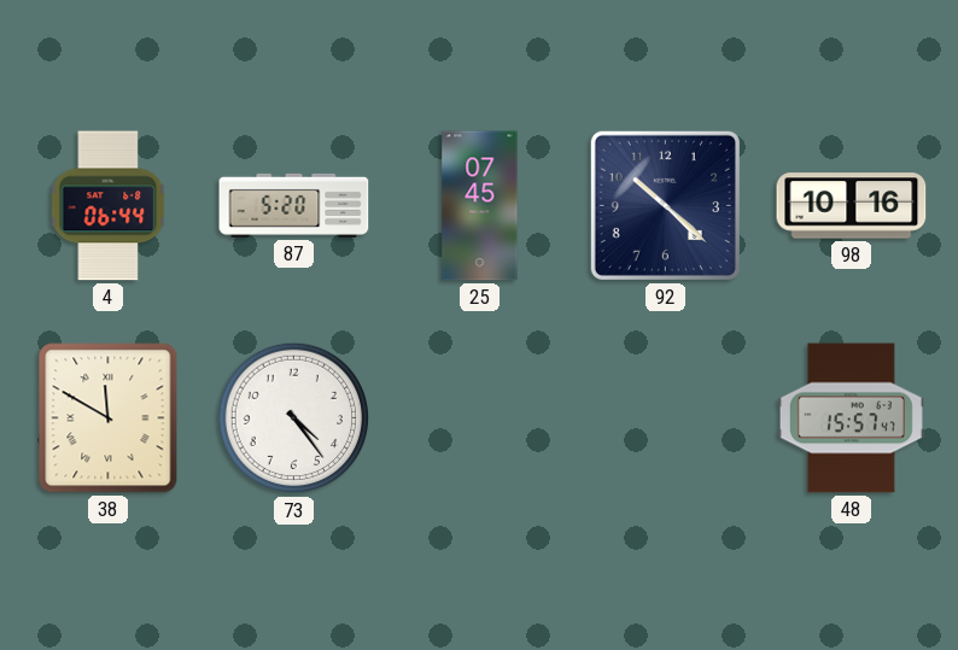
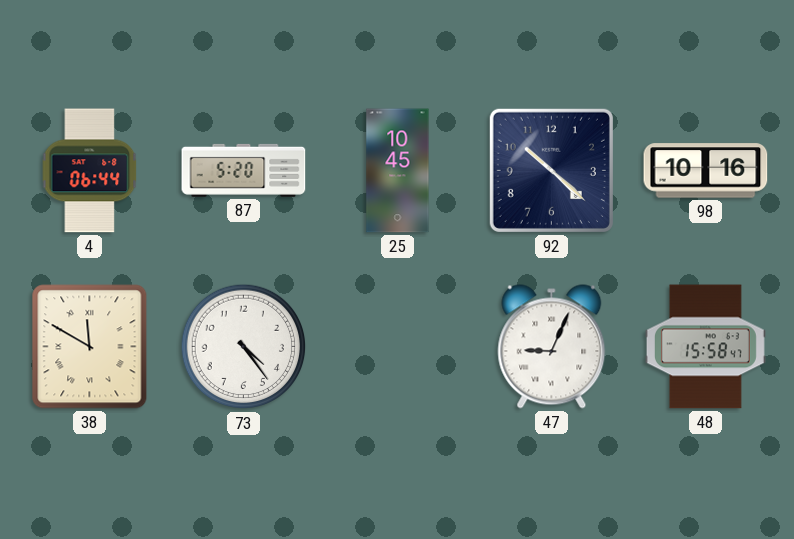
25: 07:45 -> 10:45 (398, 171)
47: none -> 9:04 (552, 347)
48: 15:57 -> 15:58 (705, 347)
